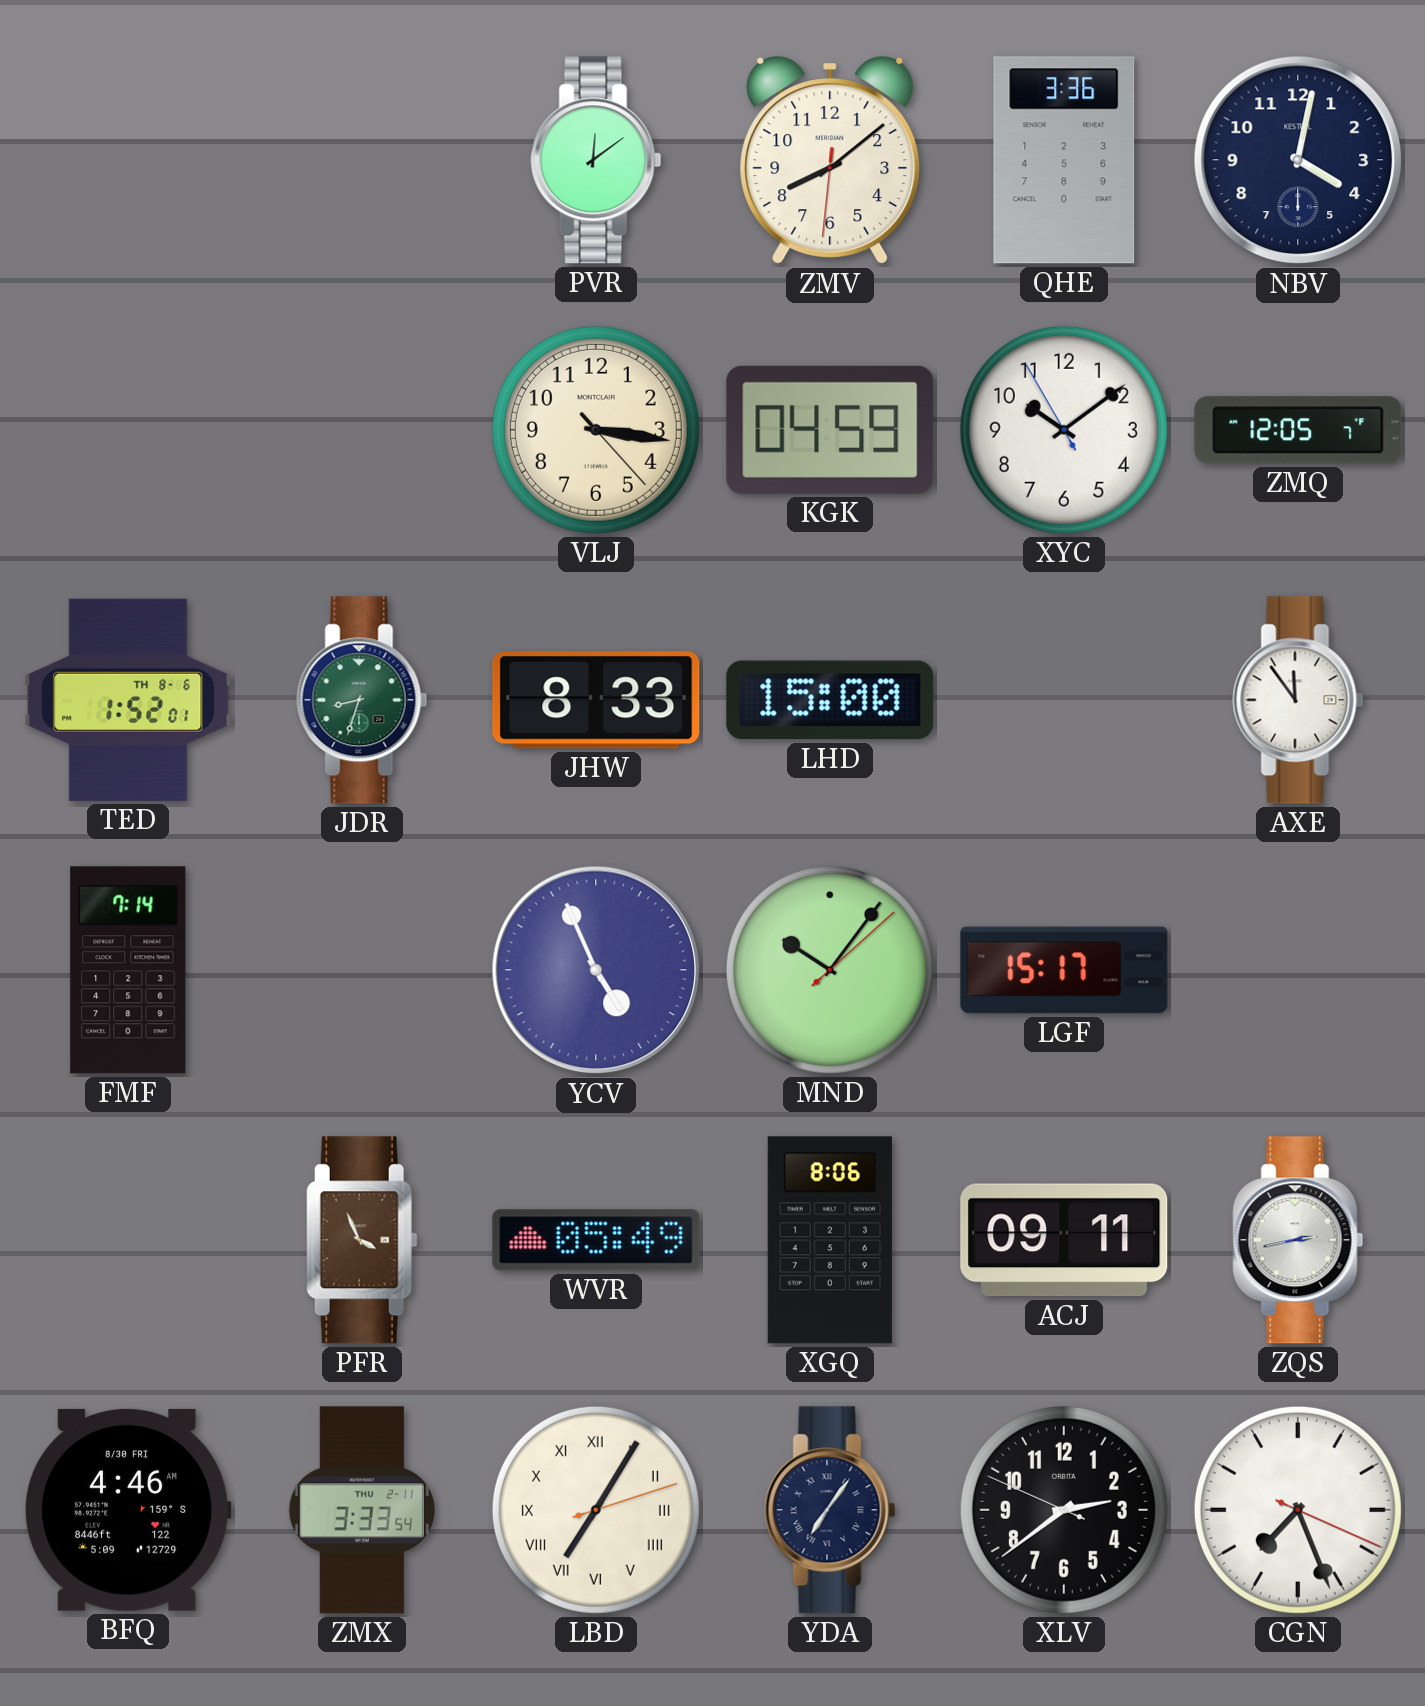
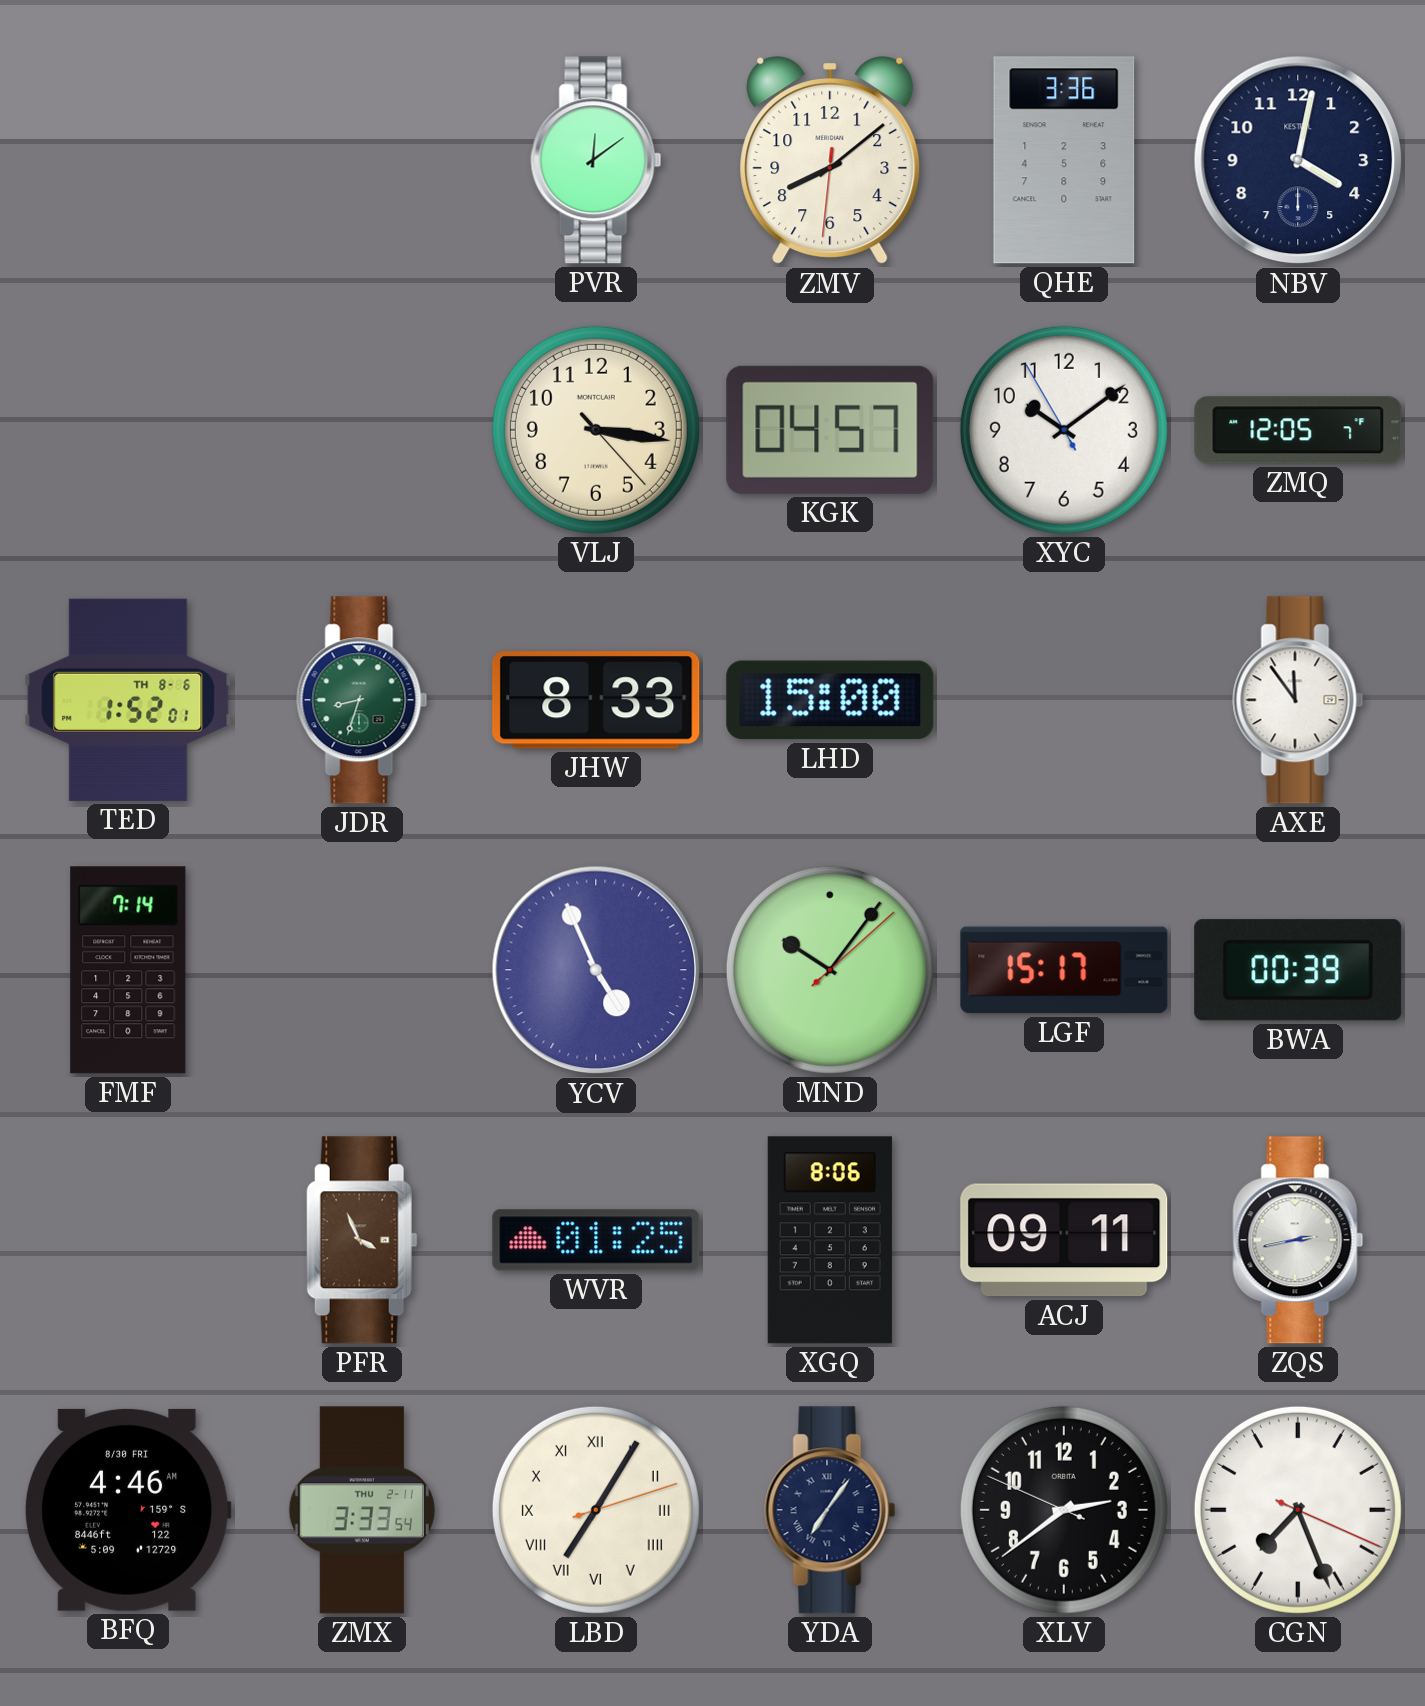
KGK: 04:59 -> 04:57 (830, 430)
BWA: none -> 00:39 (1298, 970)
WVR: 05:49 -> 01:25 (596, 1240)
